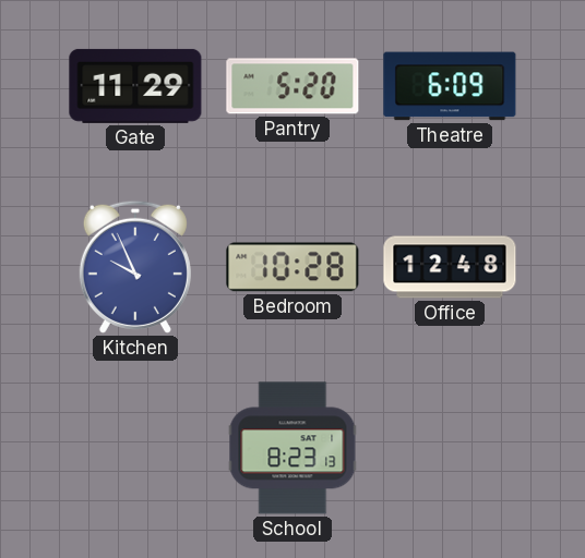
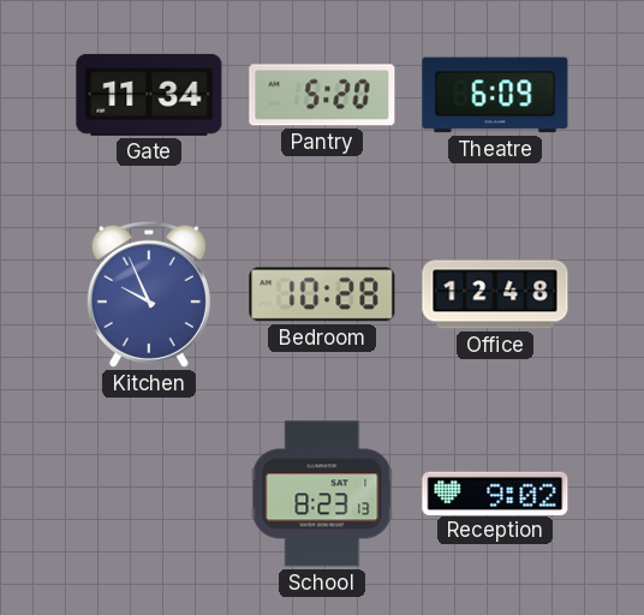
Gate: 11:29 -> 11:34 (149, 95)
Reception: none -> 9:02 (495, 492)
